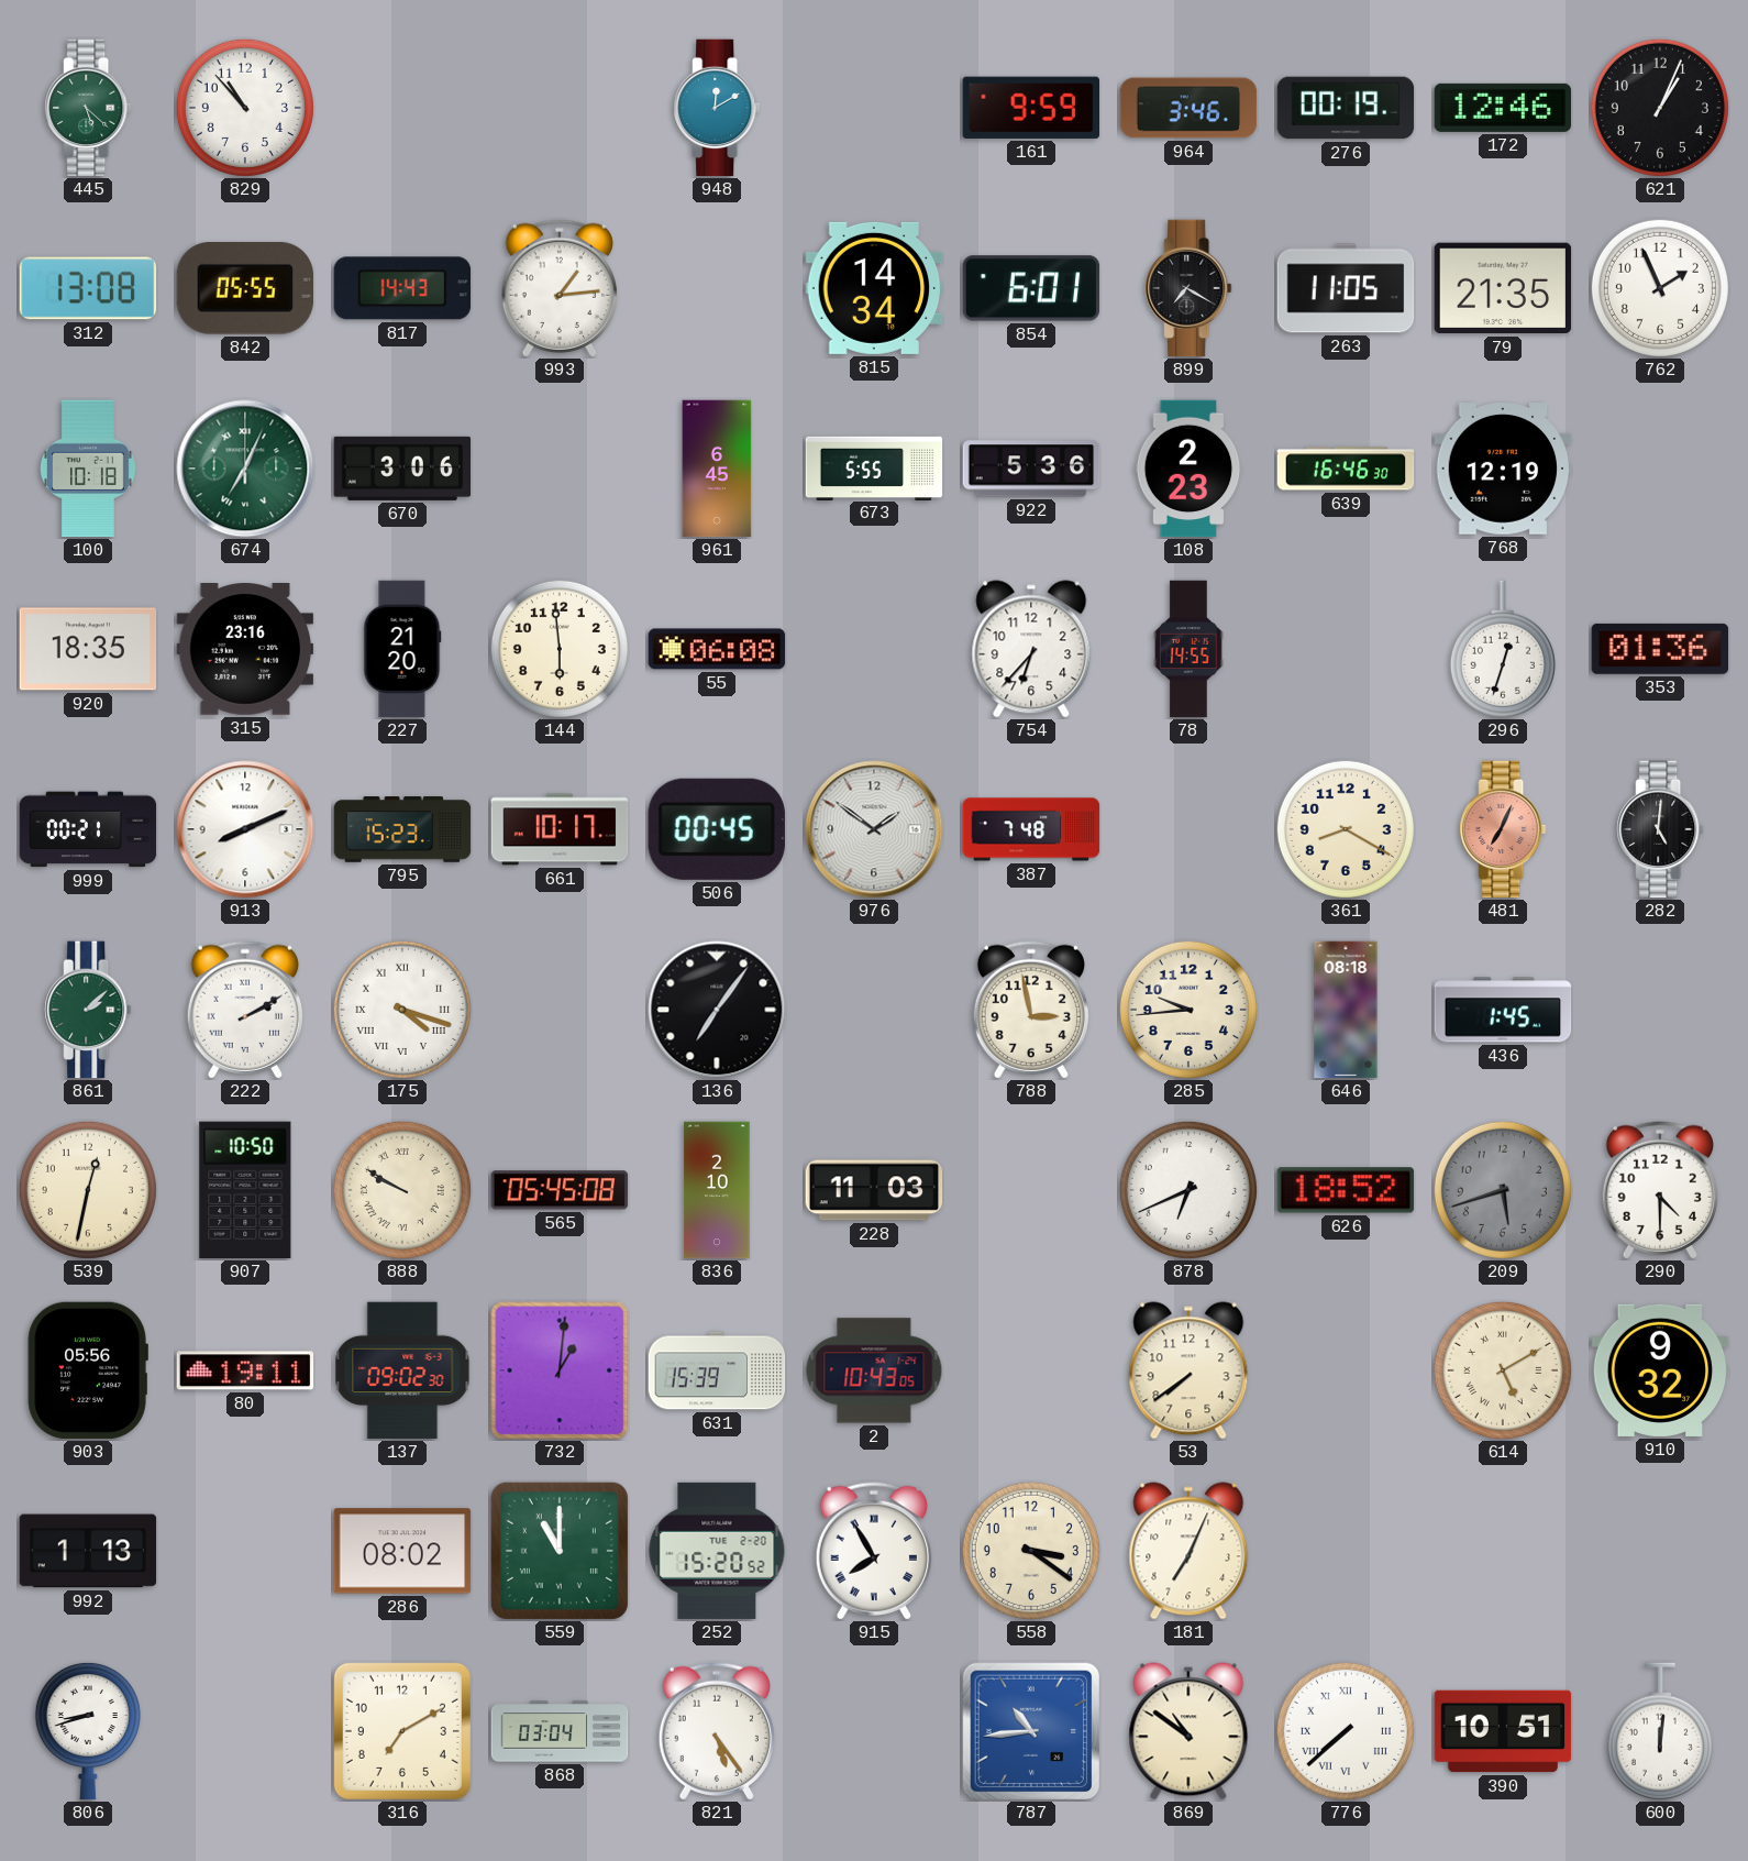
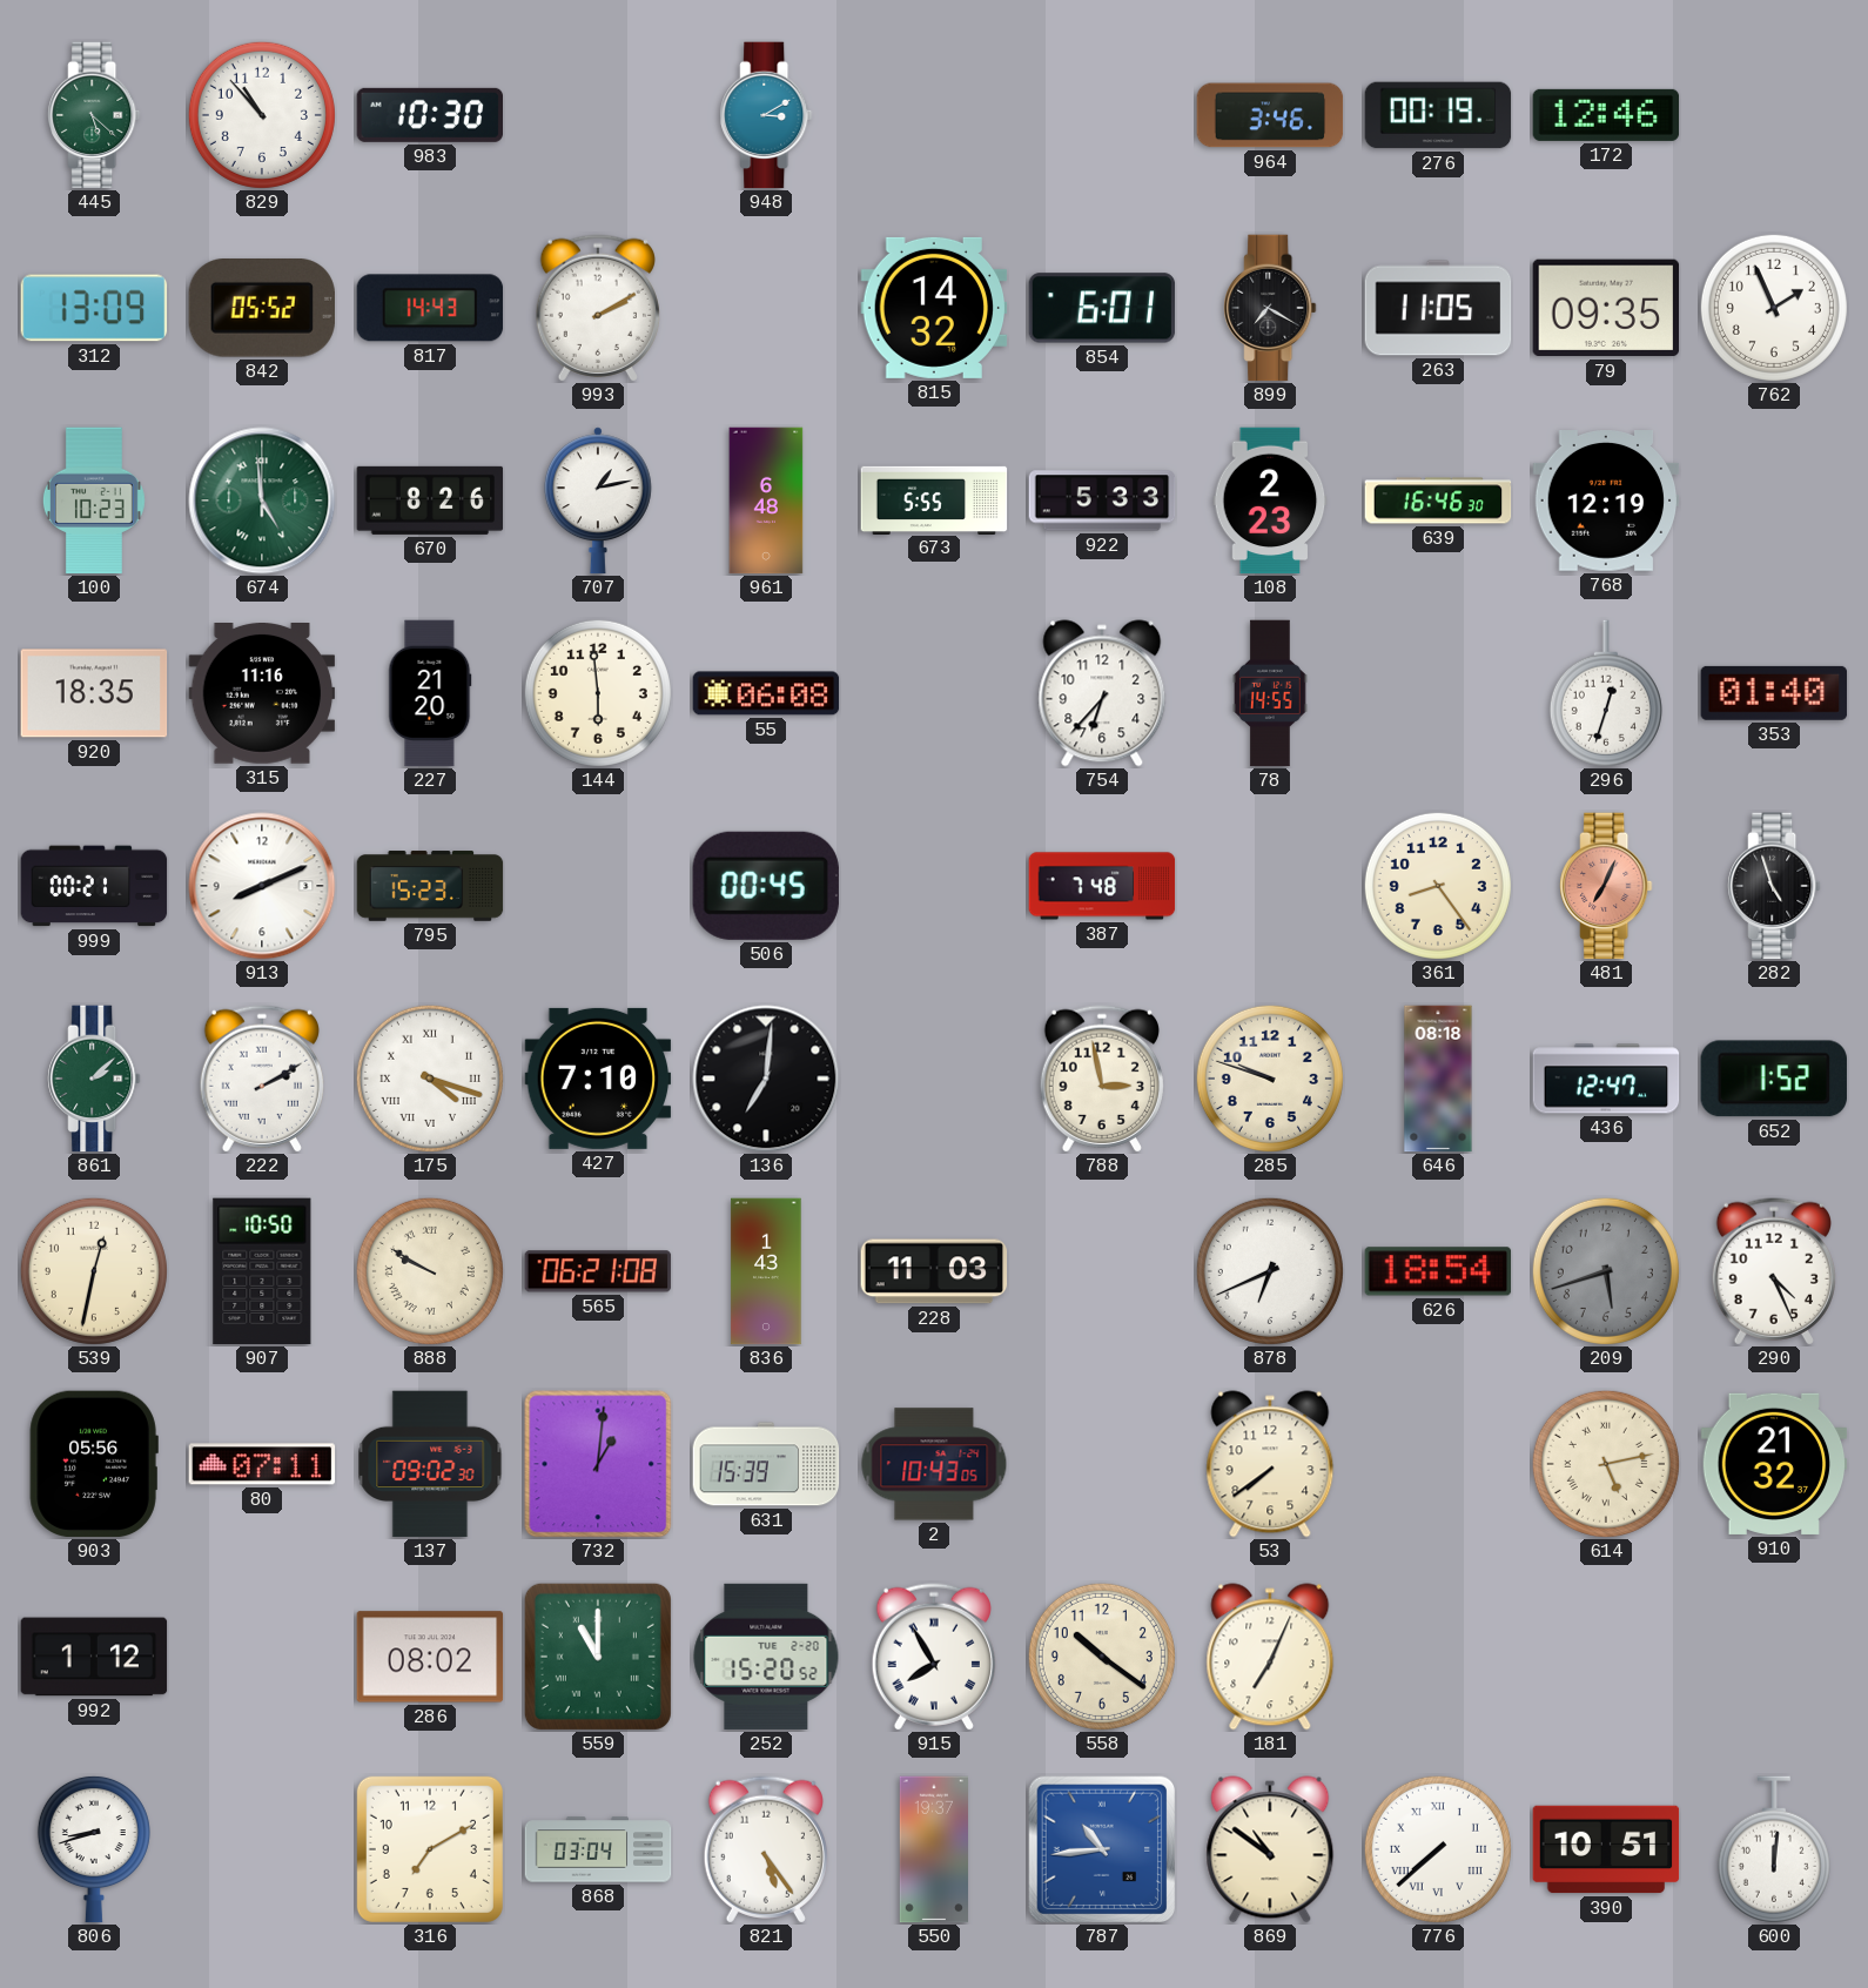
983: none -> 10:30 (430, 115)
948: 12:10 -> 3:10 (766, 115)
161: 9:59 -> none (1030, 108)
621: 1:04 -> none (1660, 108)
312: 13:08 -> 13:09 (94, 308)
842: 05:55 -> 05:52 (261, 308)
993: 1:14 -> 2:10 (598, 308)
815: 14:34 -> 14:32 (934, 308)
79: 21:35 -> 09:35 (1606, 308)
100: 10:18 -> 10:23 (94, 501)
674: 7:04 -> 4:59 (262, 501)
670: 3:06 -> 8:26 (430, 501)
707: none -> 1:13 (598, 501)
961: 6:45 -> 6:48 (766, 501)
922: 5:36 -> 5:33 (1102, 501)
315: 23:16 -> 11:16 (262, 694)
353: 01:36 -> 01:40 (1774, 693)
661: 10:17 -> none (560, 829)
976: 1:51 -> none (874, 829)
361: 8:20 -> 8:24 (1438, 886)
282: 5:01 -> 4:57 (1774, 886)
427: none -> 7:10 (598, 1079)
136: 7:06 -> 7:01 (766, 1079)
285: 9:44 -> 9:48 (1270, 1079)
436: 1:45 -> 12:47 (1606, 1079)
652: none -> 1:52 (1774, 1079)
565: 05:45 -> 06:21 (598, 1271)
836: 2:10 -> 1:43 (766, 1271)
626: 18:52 -> 18:54 (1438, 1271)
290: 4:30 -> 4:26 (1774, 1271)
80: 19:11 -> 07:11 (262, 1464)
614: 5:10 -> 5:13 (1606, 1464)
910: 9:32 -> 21:32 (1774, 1464)
992: 1:13 -> 1:12 (94, 1657)
558: 3:21 -> 10:21 (1102, 1657)
550: none -> 19:37 (933, 1849)
